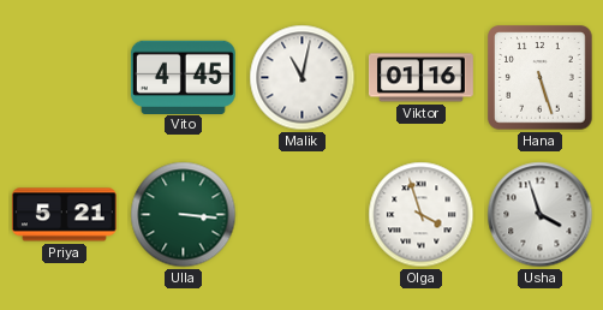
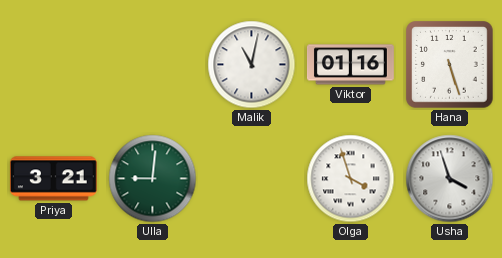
Vito: 4:45 -> none (183, 77)
Priya: 5:21 -> 3:21 (53, 179)
Ulla: 3:16 -> 9:01 (153, 179)
